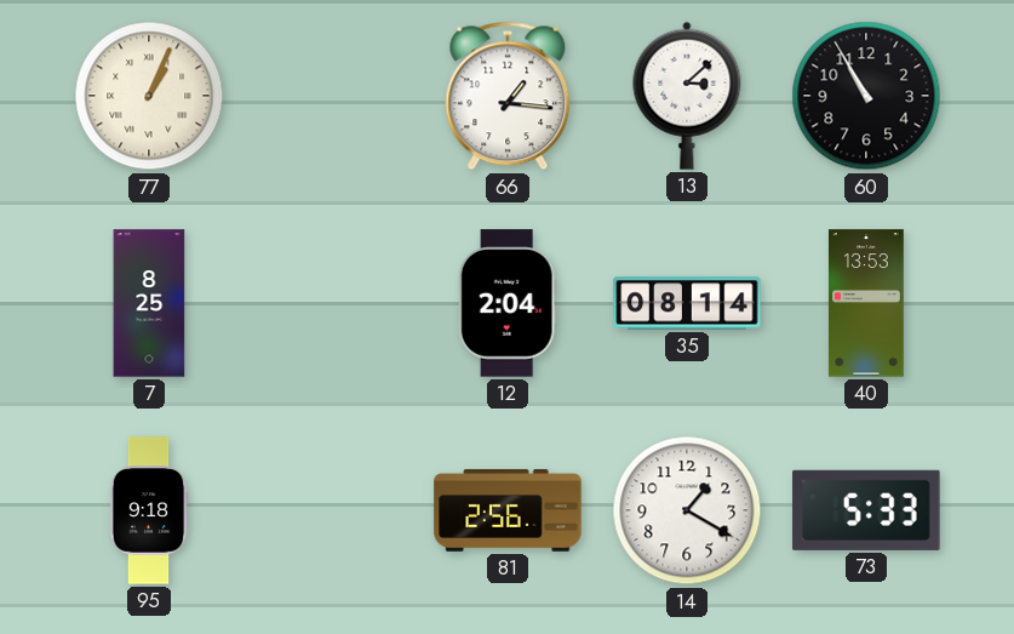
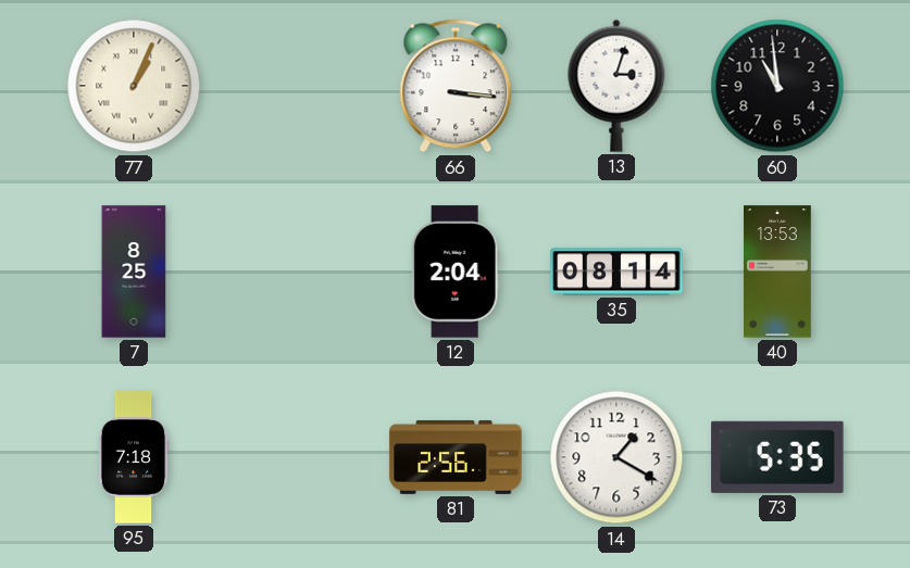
66: 1:16 -> 3:16 (456, 86)
13: 3:08 -> 3:03 (616, 86)
60: 10:55 -> 10:59 (777, 86)
95: 9:18 -> 7:18 (134, 457)
73: 5:33 -> 5:35 (777, 457)
